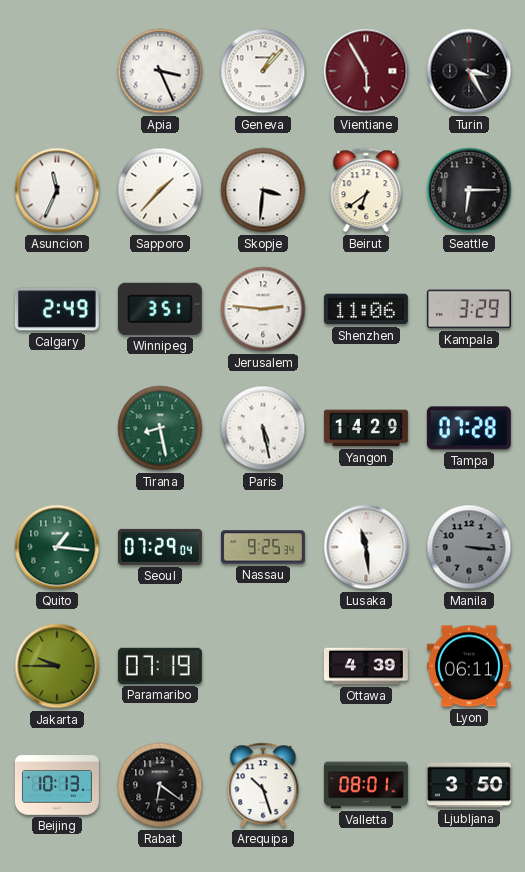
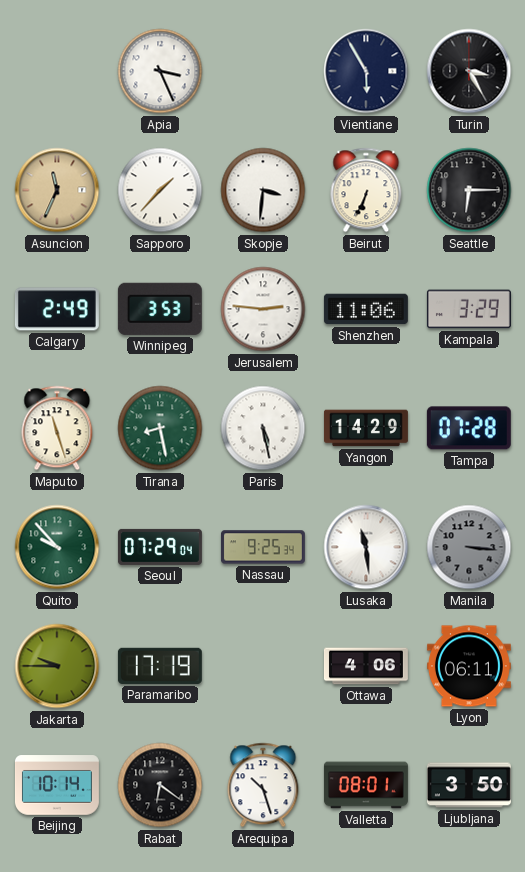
Geneva: 1:07 -> none (263, 71)
Vientiane dial: burgundy -> navy (366, 71)
Asuncion dial: white -> champagne (57, 190)
Beirut: 6:39 -> 6:34 (366, 190)
Winnipeg: 3:51 -> 3:53 (160, 309)
Maputo: none -> 11:27 (57, 428)
Quito: 1:16 -> 9:53 (57, 547)
Paramaribo: 07:19 -> 17:19 (160, 666)
Ottawa: 4:39 -> 4:06 (366, 666)
Beijing: 10:13 -> 10:14 (57, 785)
